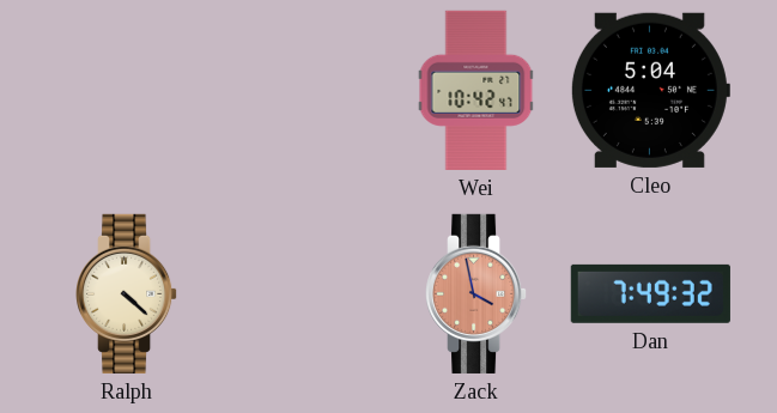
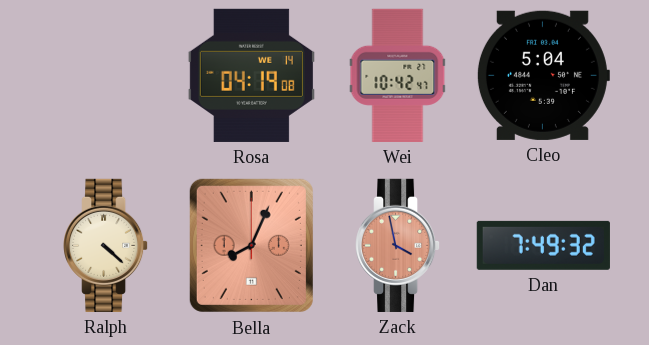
Rosa: none -> 04:19 (251, 75)
Bella: none -> 8:04 (251, 245)
